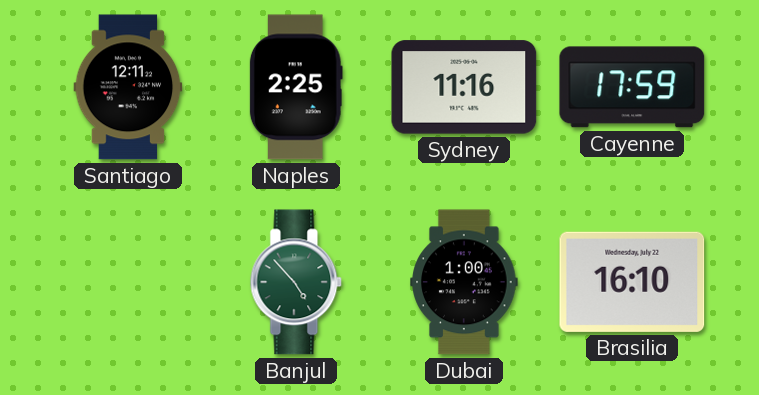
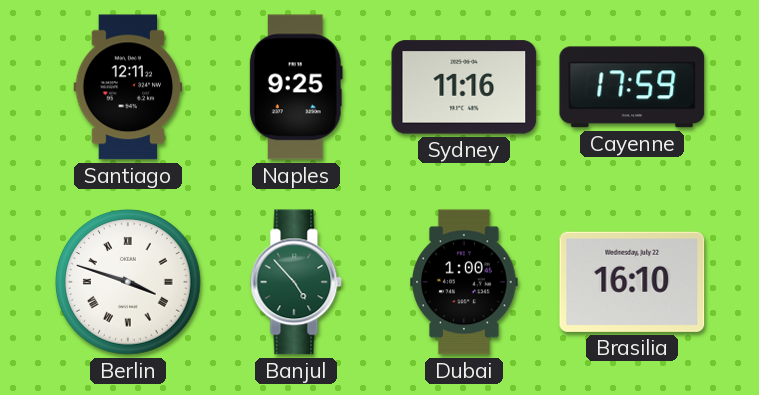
Naples: 2:25 -> 9:25 (296, 87)
Berlin: none -> 3:48 (129, 283)
